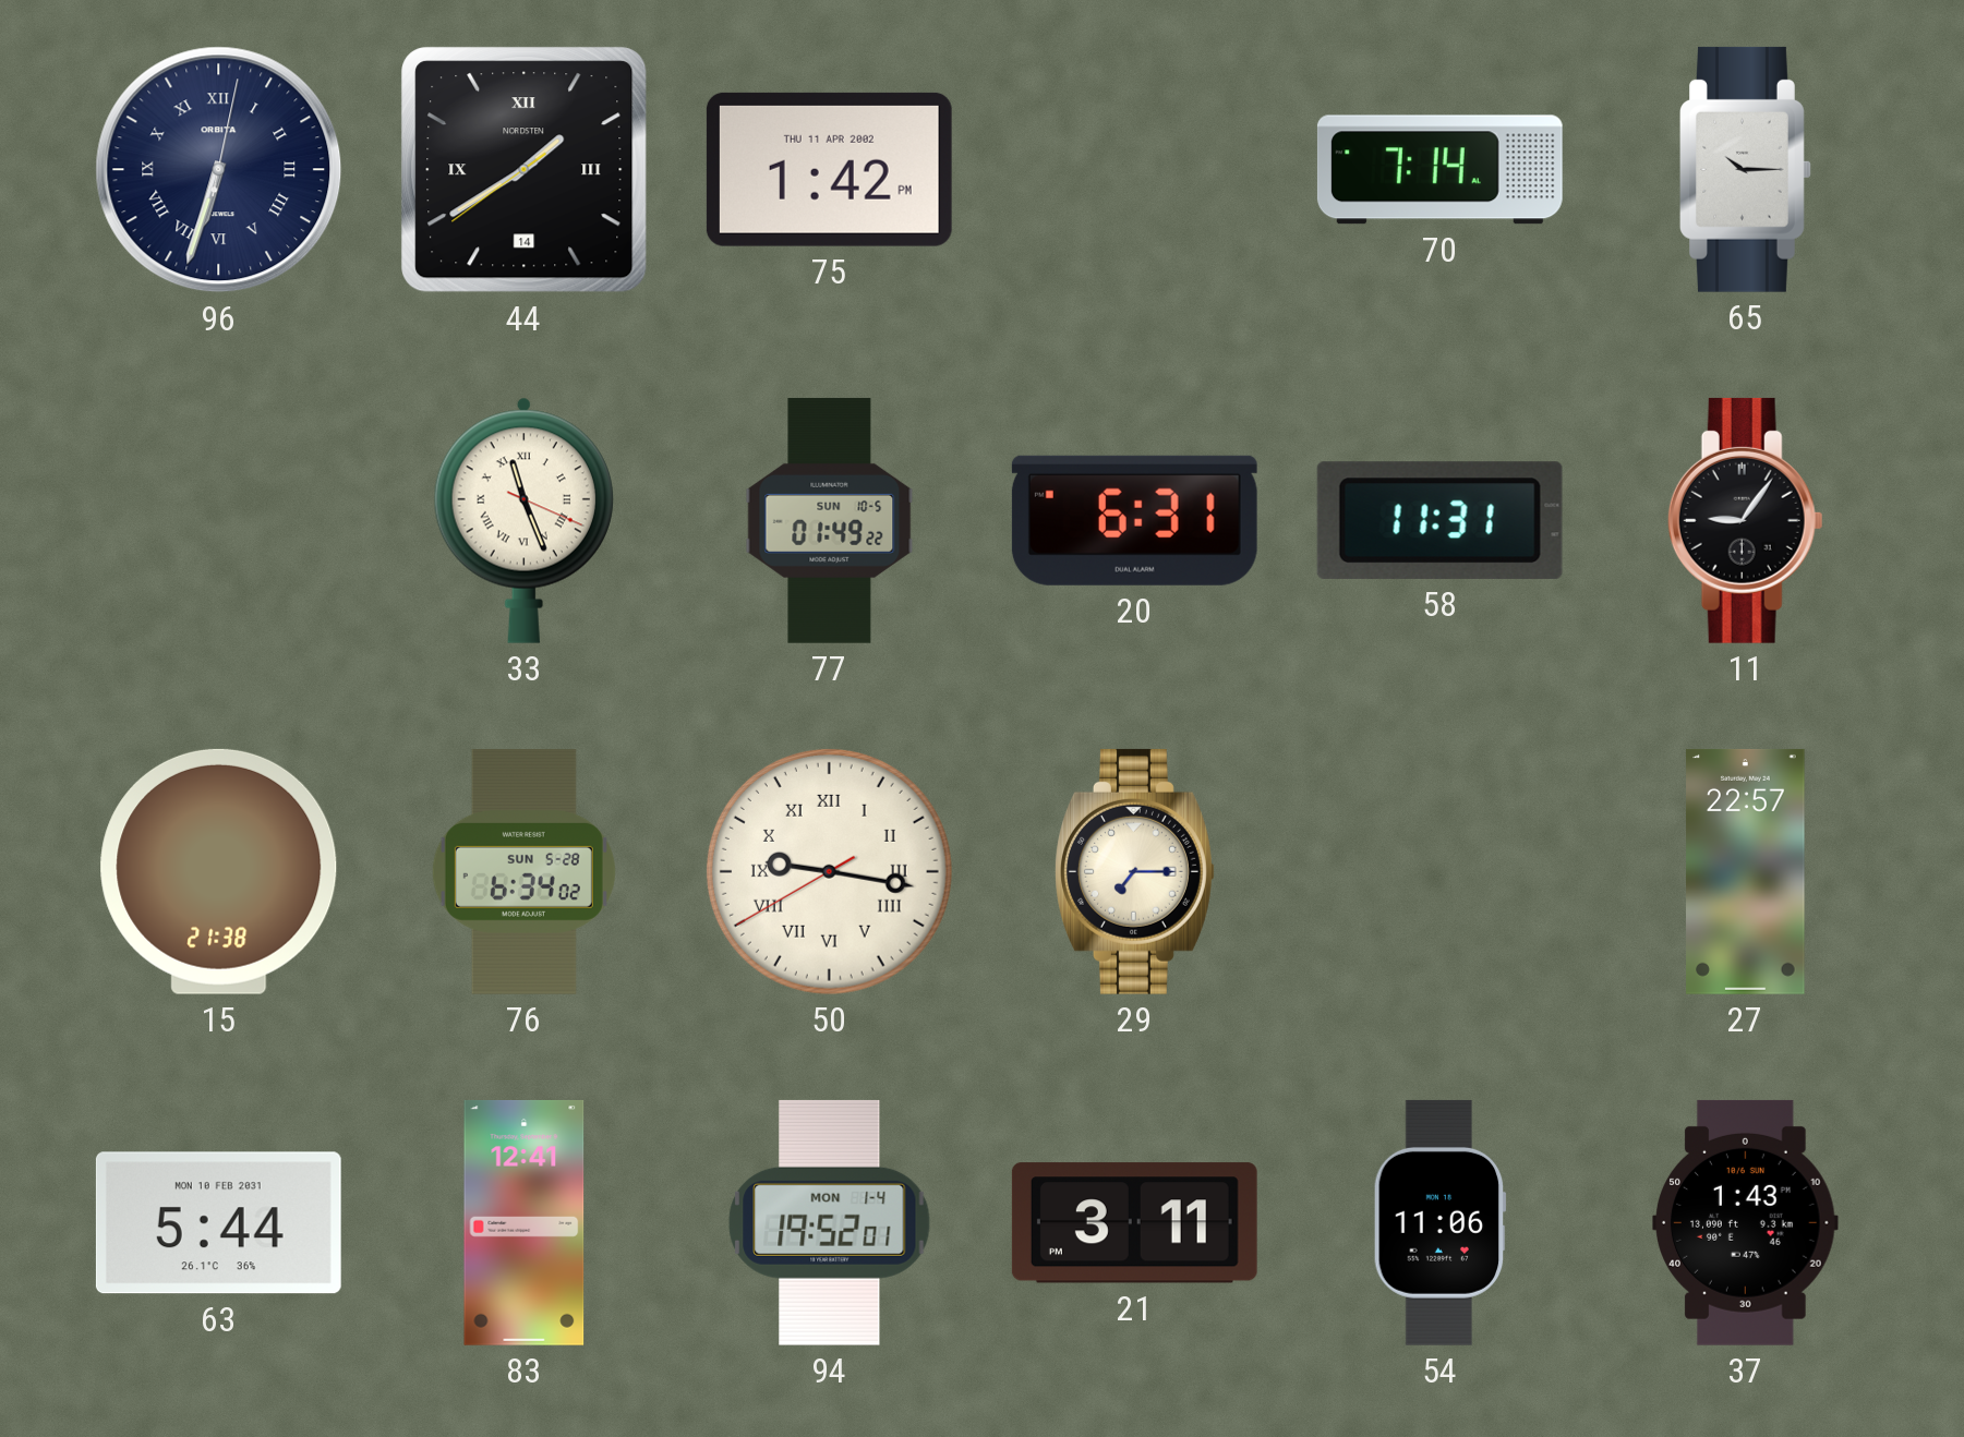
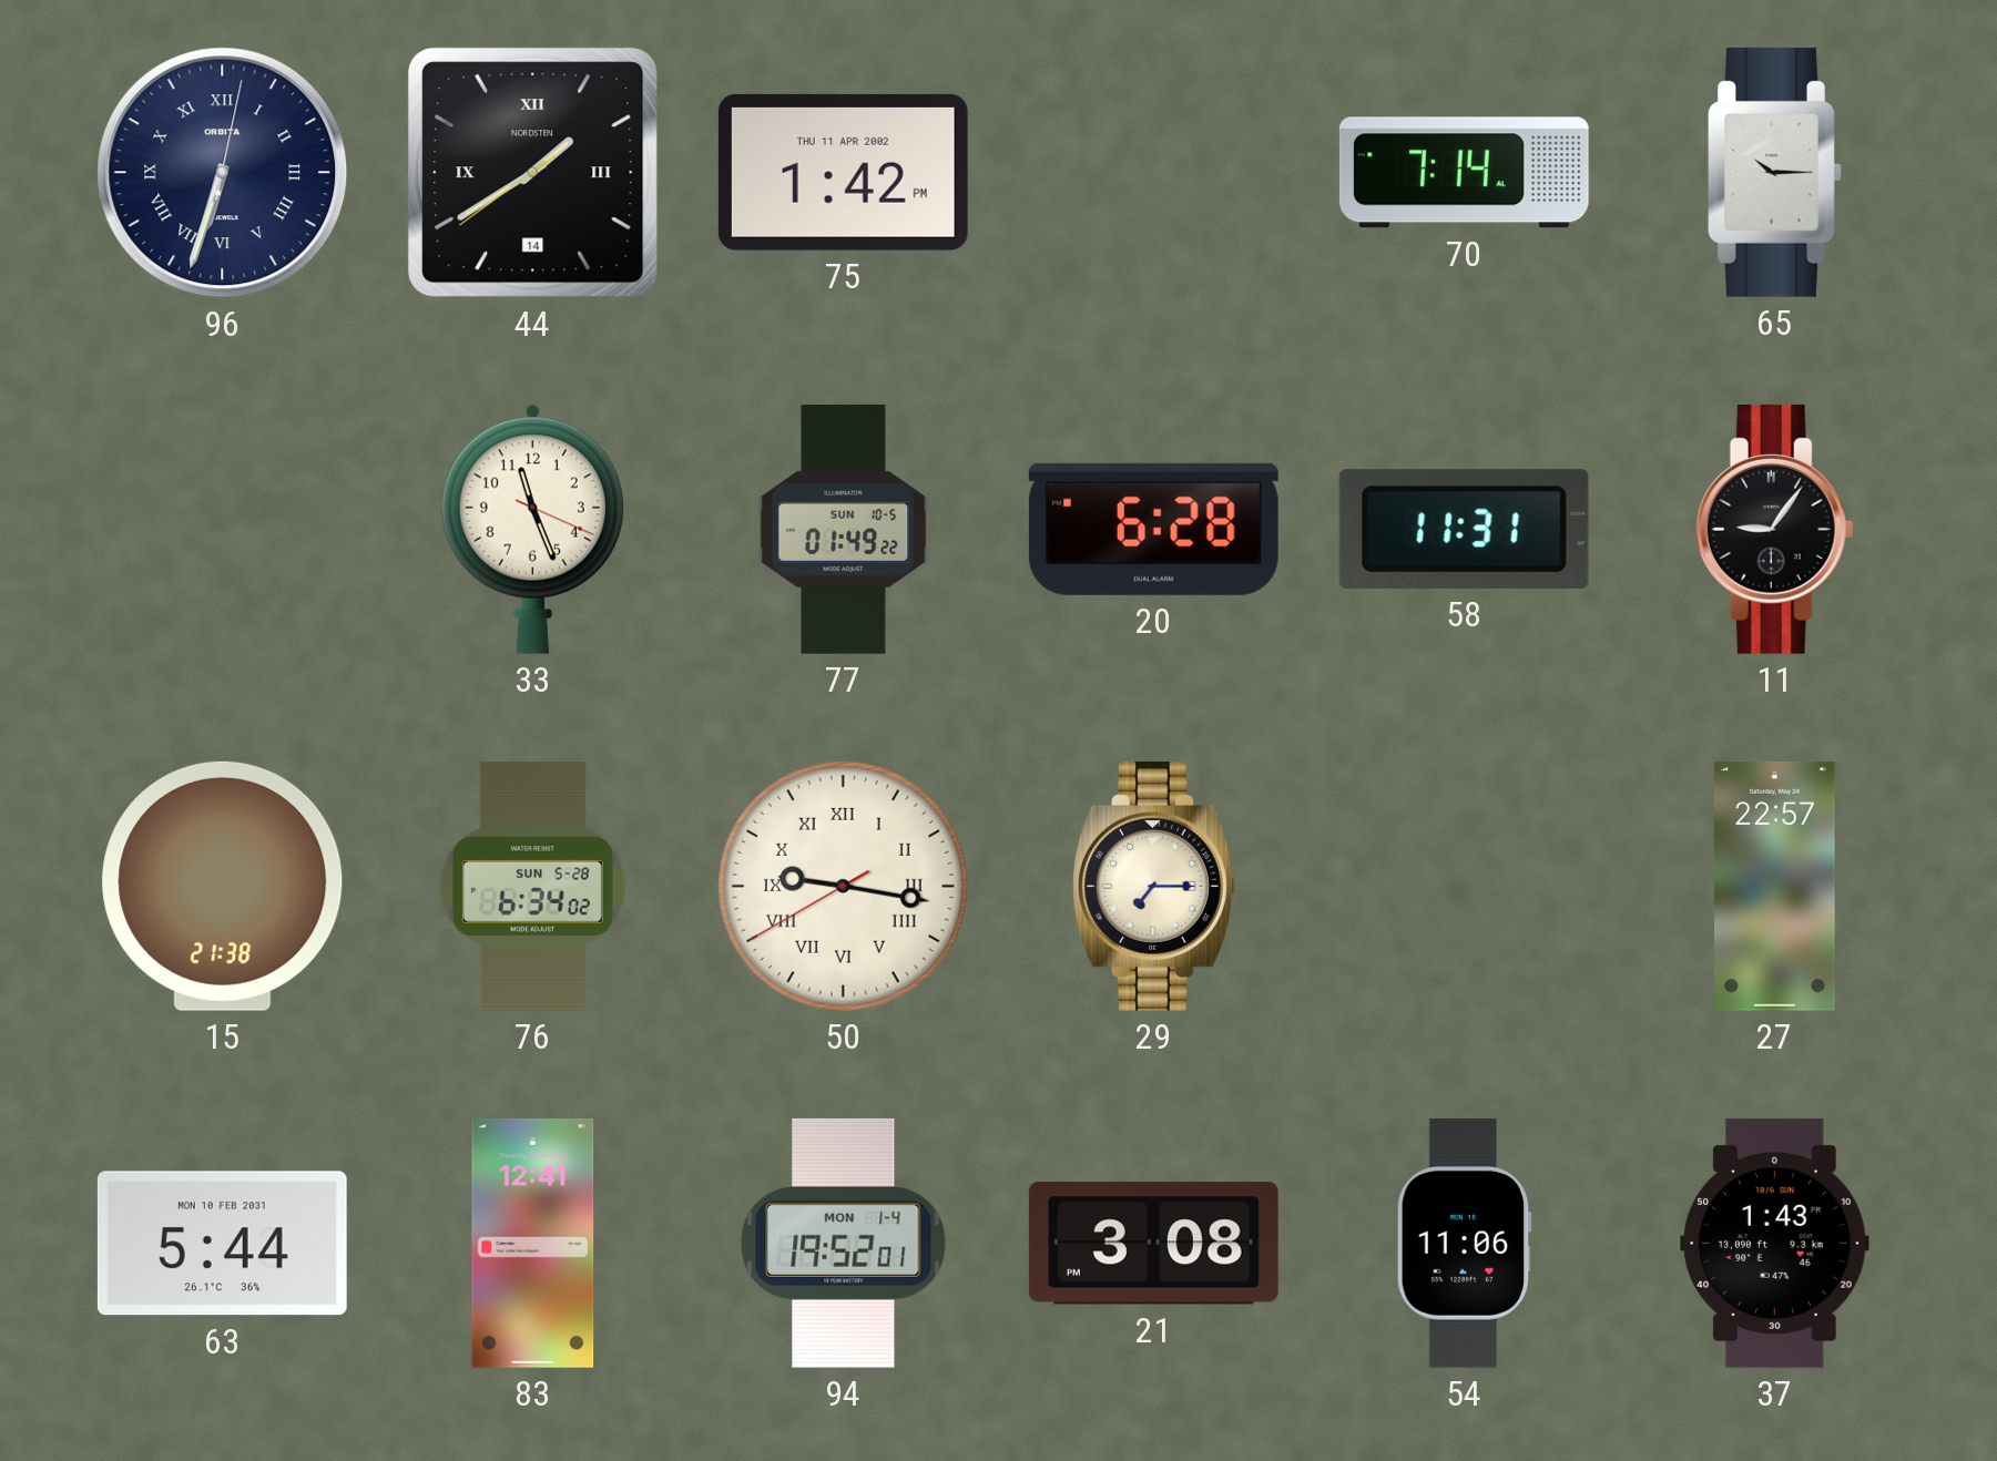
33 numerals: Roman -> Arabic (532, 529)
20: 6:31 -> 6:28 (1153, 529)
21: 3:11 -> 3:08 (1153, 1244)
